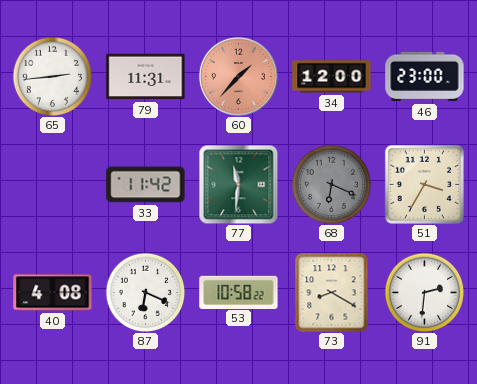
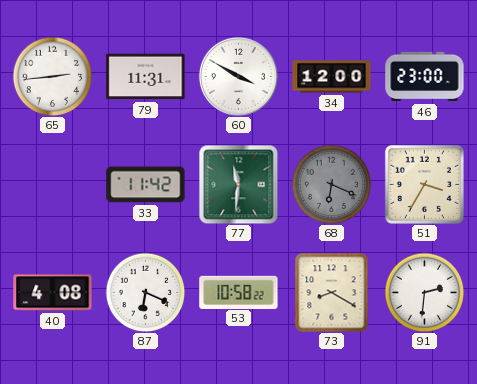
60: 1:37 -> 3:50 (238, 76)
60 dial: salmon -> white (238, 76)
